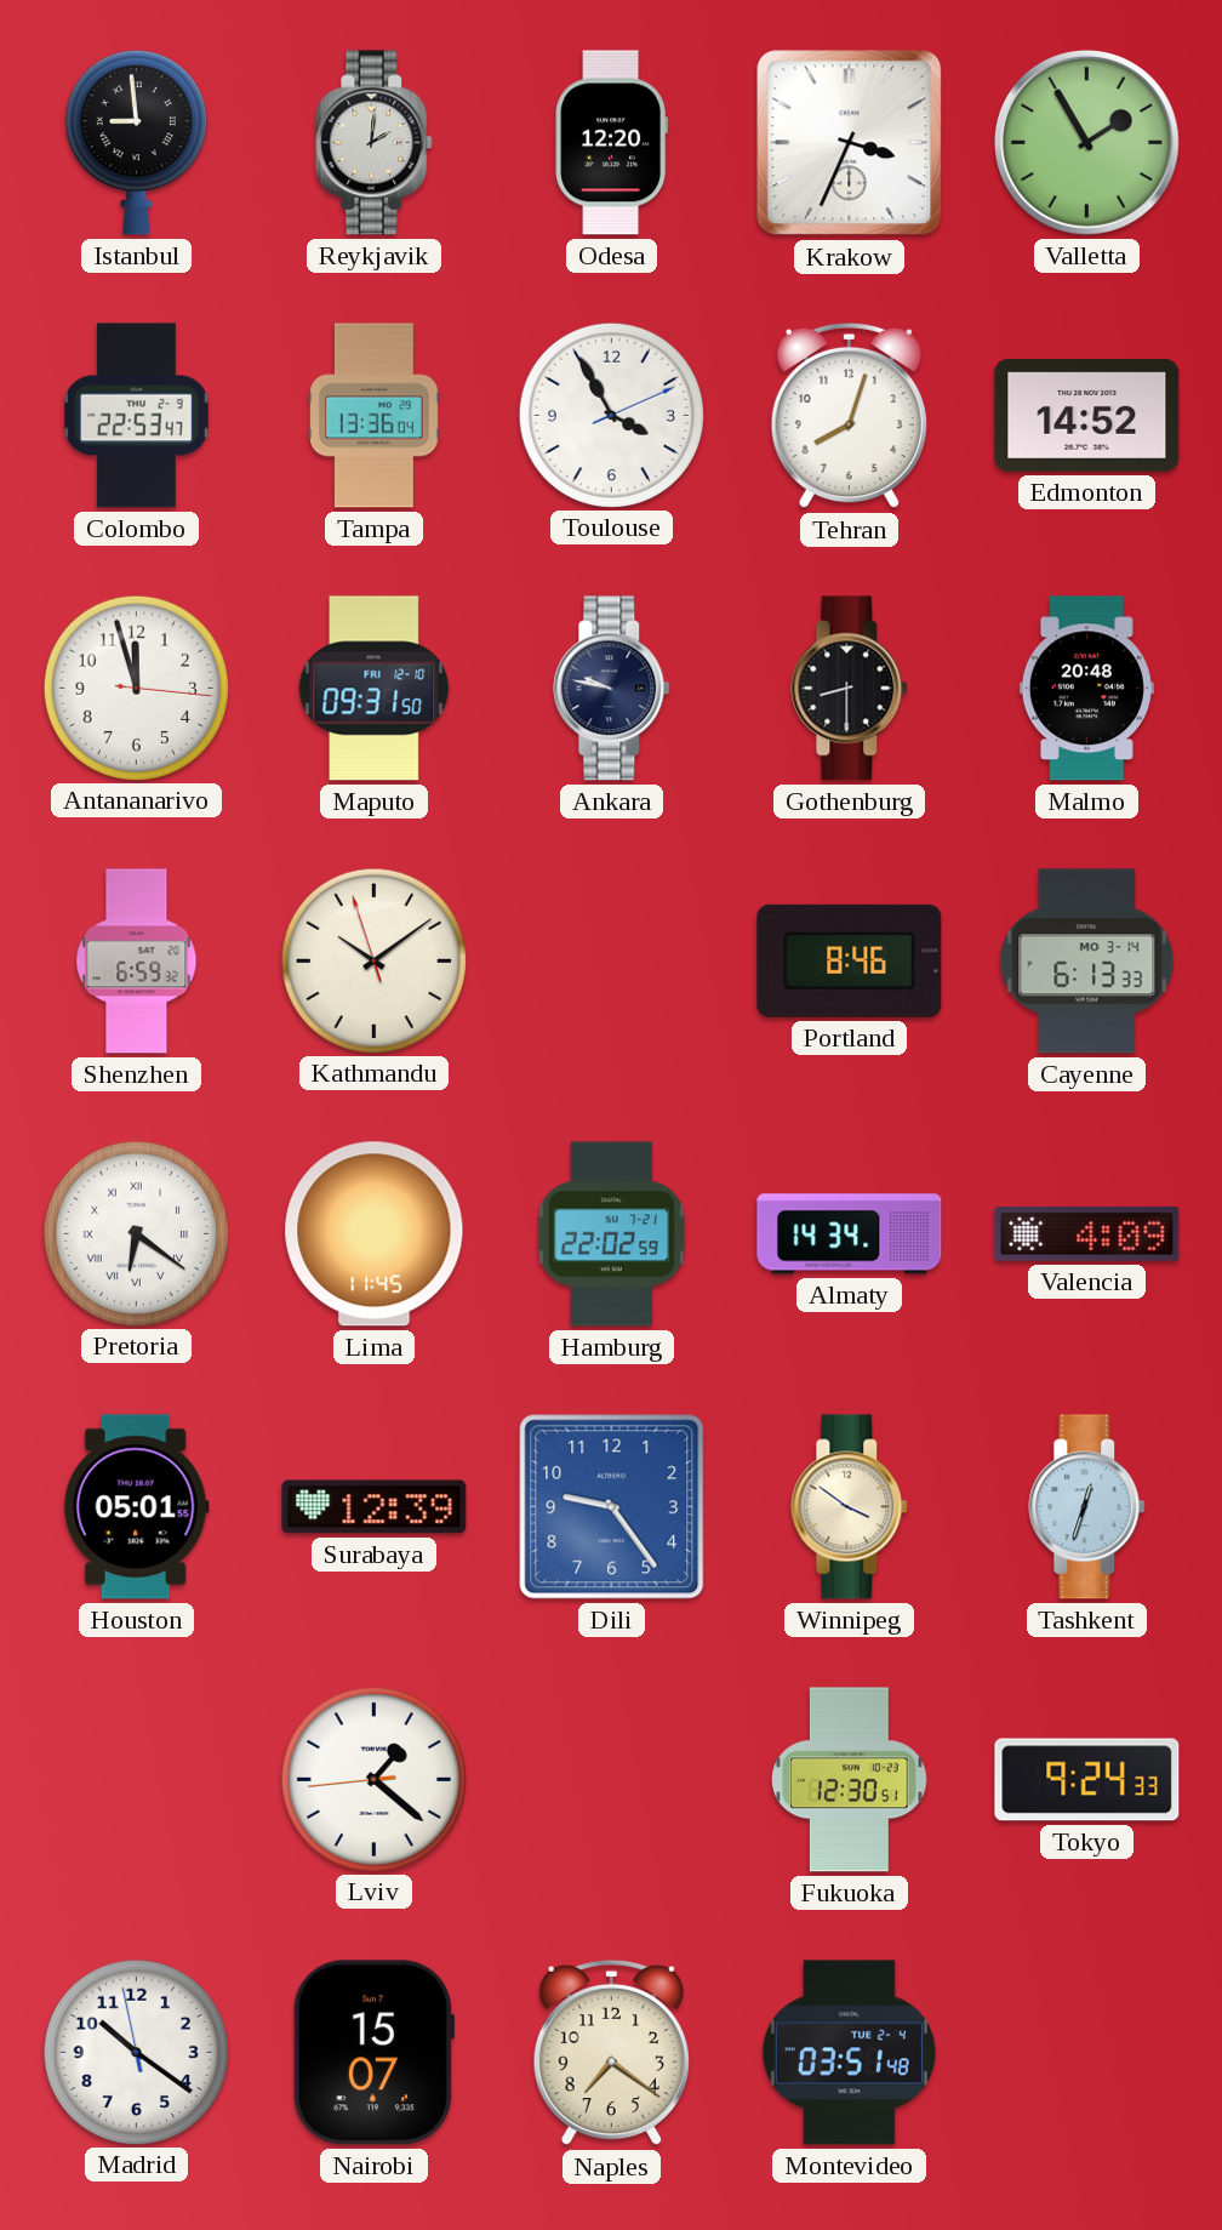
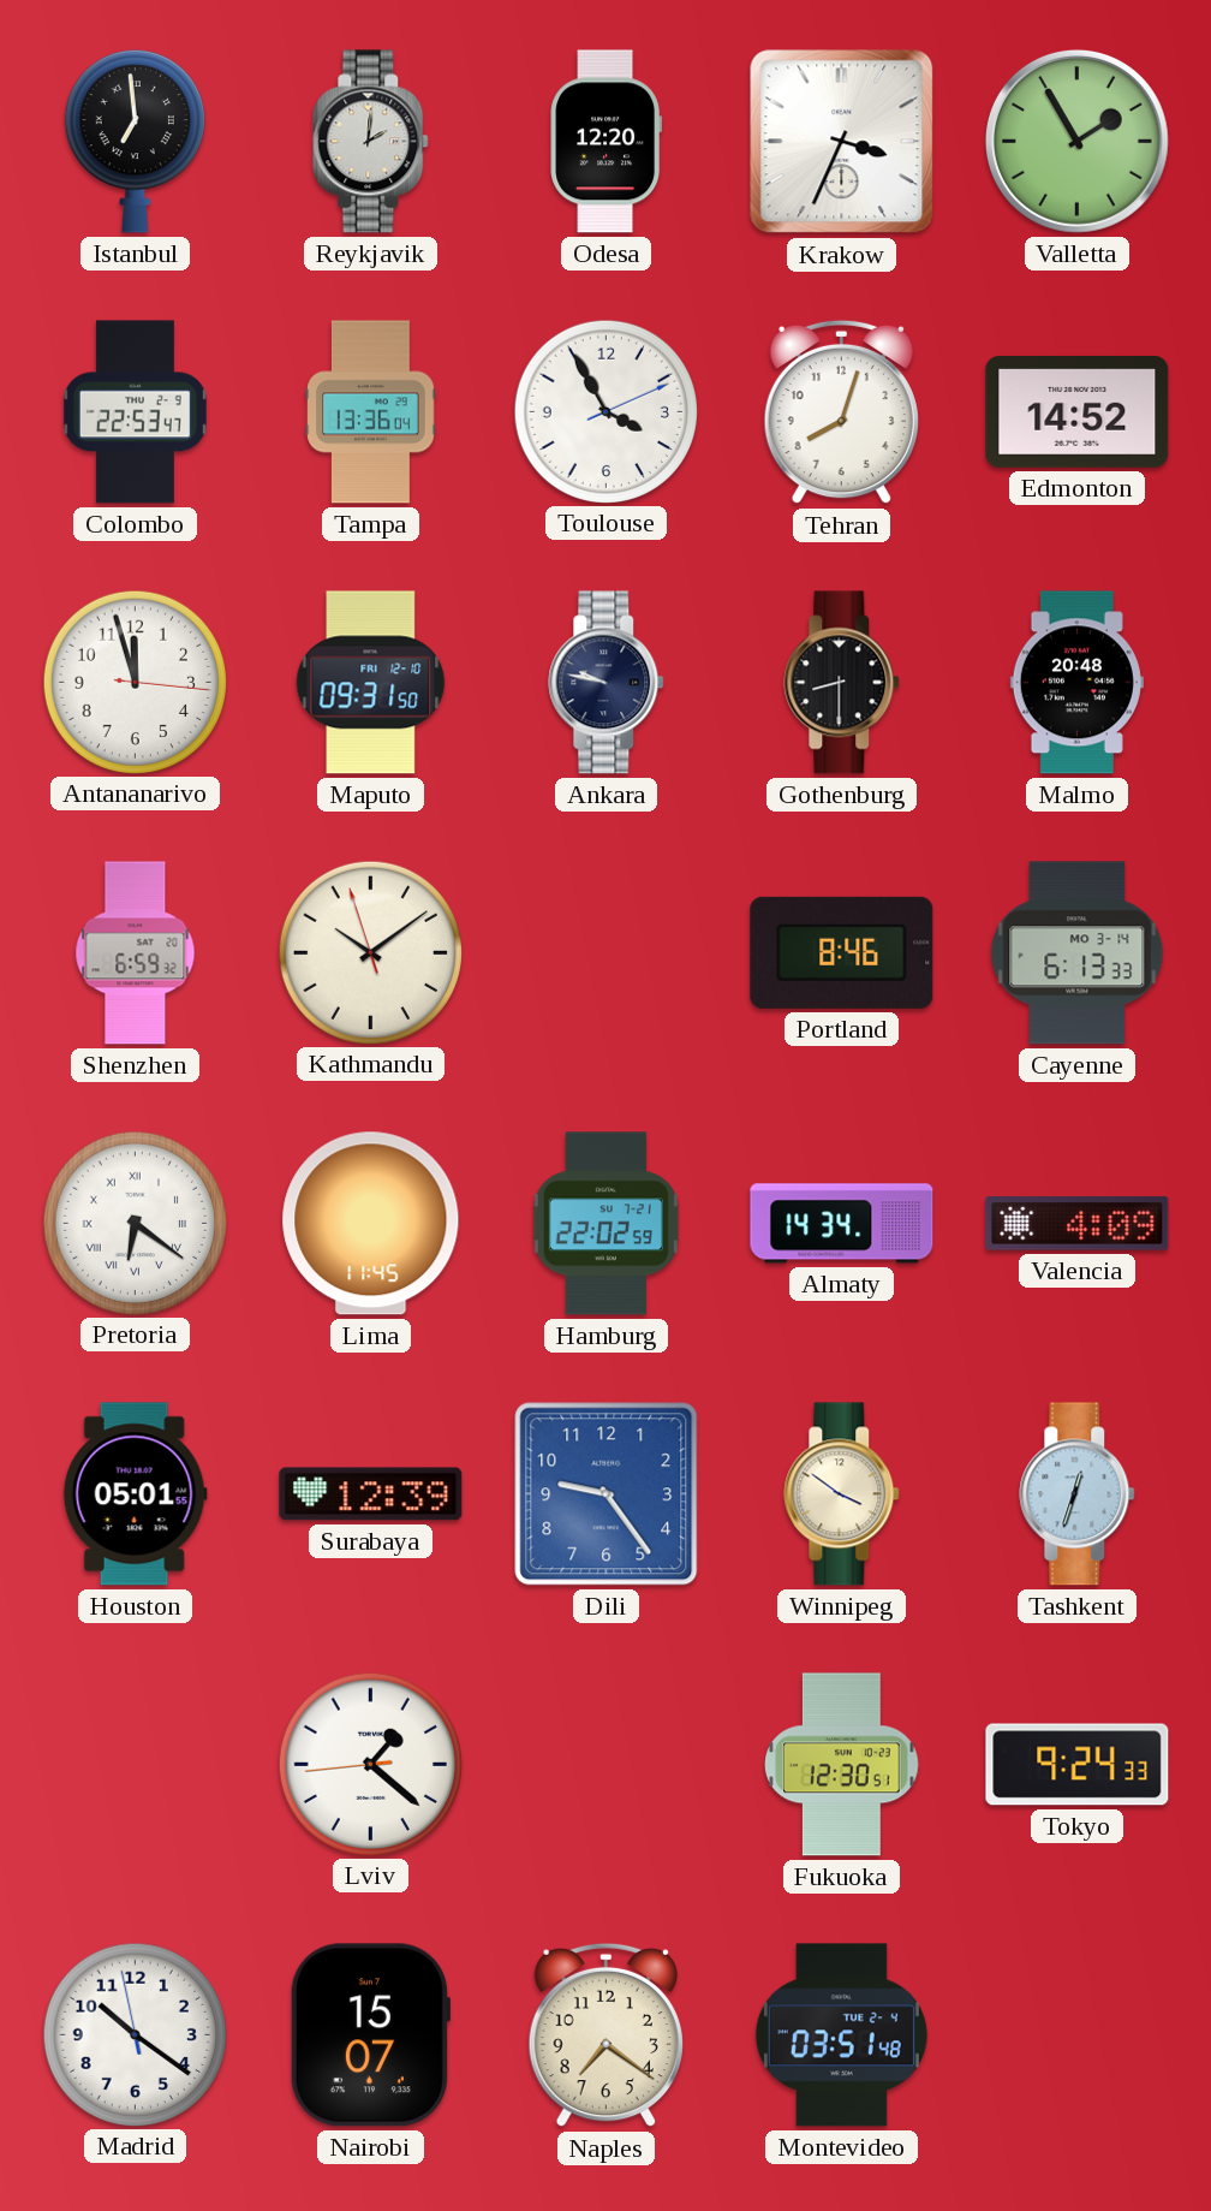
Istanbul: 8:59 -> 6:59 (135, 141)
